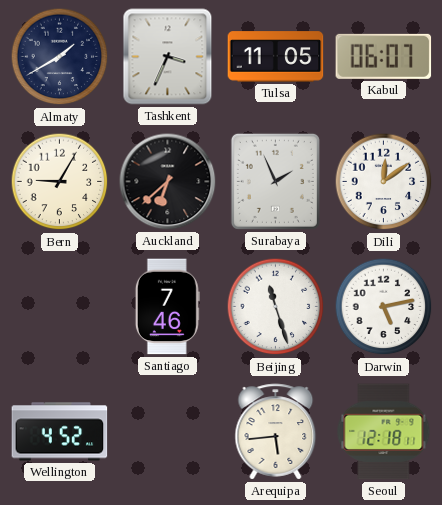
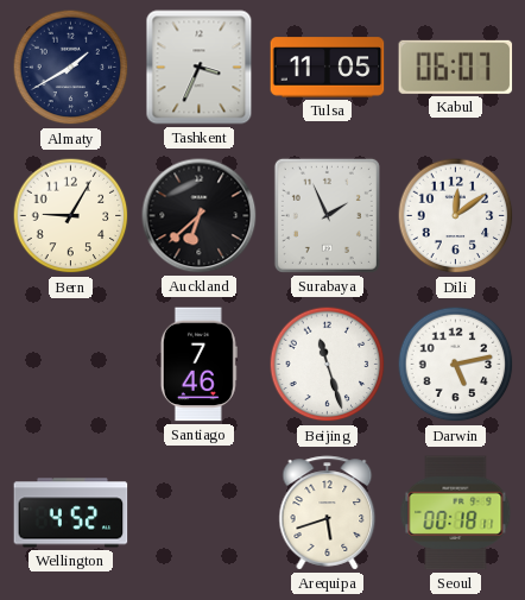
Arequipa: 5:44 -> 5:42 (328, 513)
Seoul: 12:18 -> 00:18 (456, 513)
